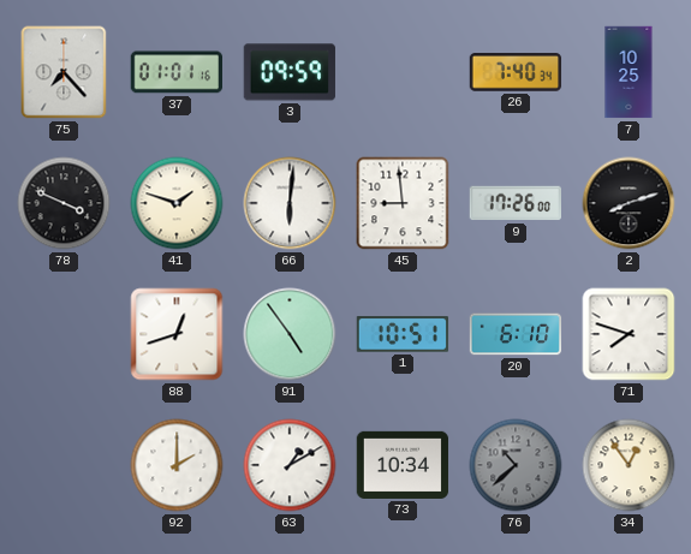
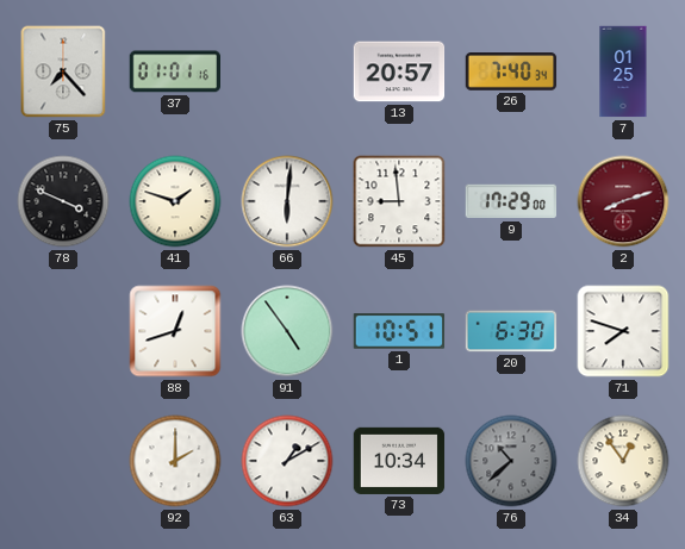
3: 09:59 -> none (290, 72)
13: none -> 20:57 (399, 71)
7: 10:25 -> 01:25 (623, 71)
9: 17:26 -> 17:29 (510, 201)
2 dial: black -> burgundy (623, 201)
20: 6:10 -> 6:30 (511, 331)
